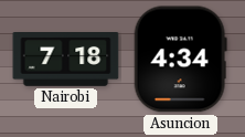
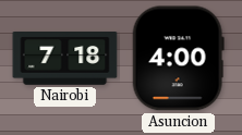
Asuncion: 4:34 -> 4:00 (178, 59)
